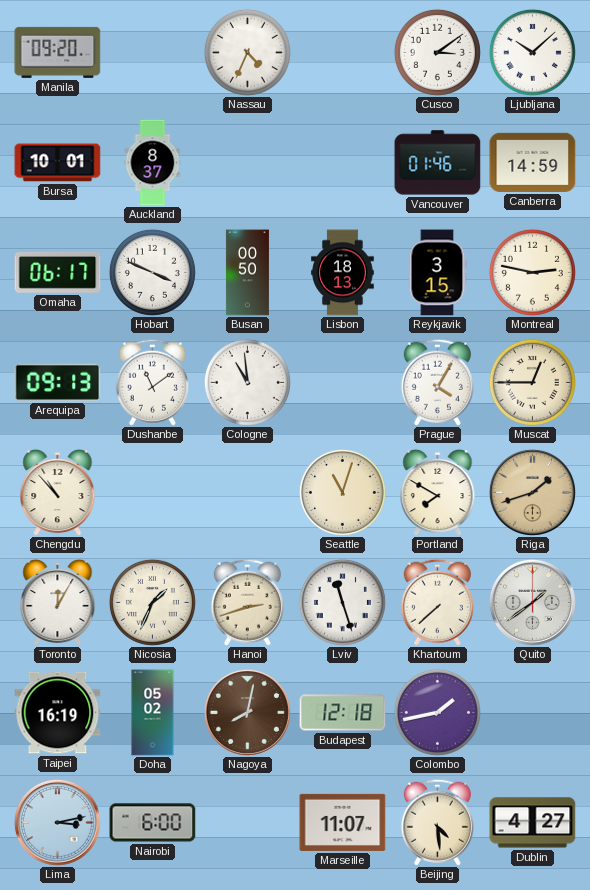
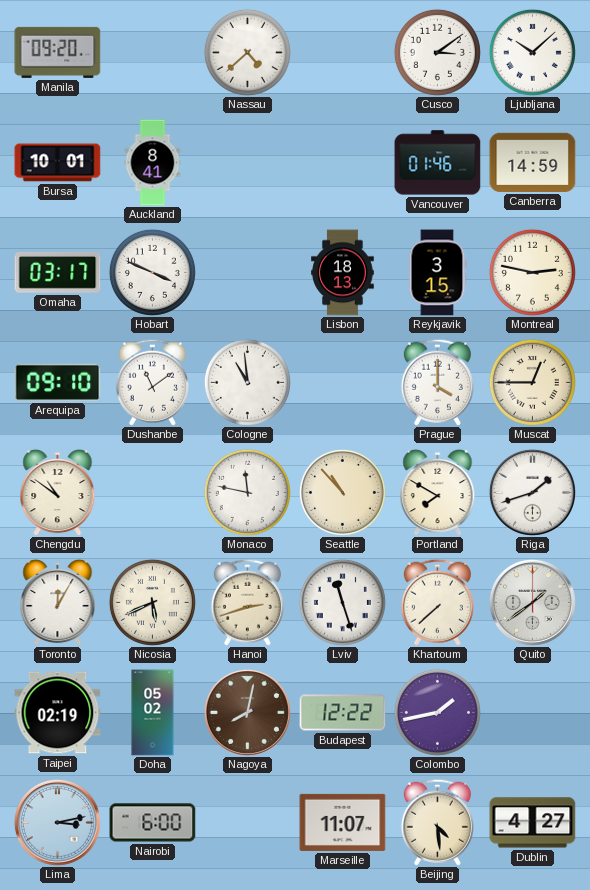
Nassau: 4:34 -> 4:38 (247, 52)
Auckland: 8:37 -> 8:41 (153, 163)
Omaha: 06:17 -> 03:17 (58, 272)
Busan: 00:50 -> none (247, 273)
Arequipa: 09:13 -> 09:10 (58, 382)
Prague: 4:05 -> 4:00 (437, 382)
Chengdu: 10:53 -> 10:51 (58, 492)
Monaco: none -> 11:47 (247, 492)
Seattle: 11:03 -> 10:53 (342, 492)
Riga dial: champagne -> white (532, 492)
Nicosia: 1:34 -> 5:41 (152, 602)
Taipei: 16:19 -> 02:19 (58, 713)
Budapest: 12:18 -> 12:22 (343, 713)
